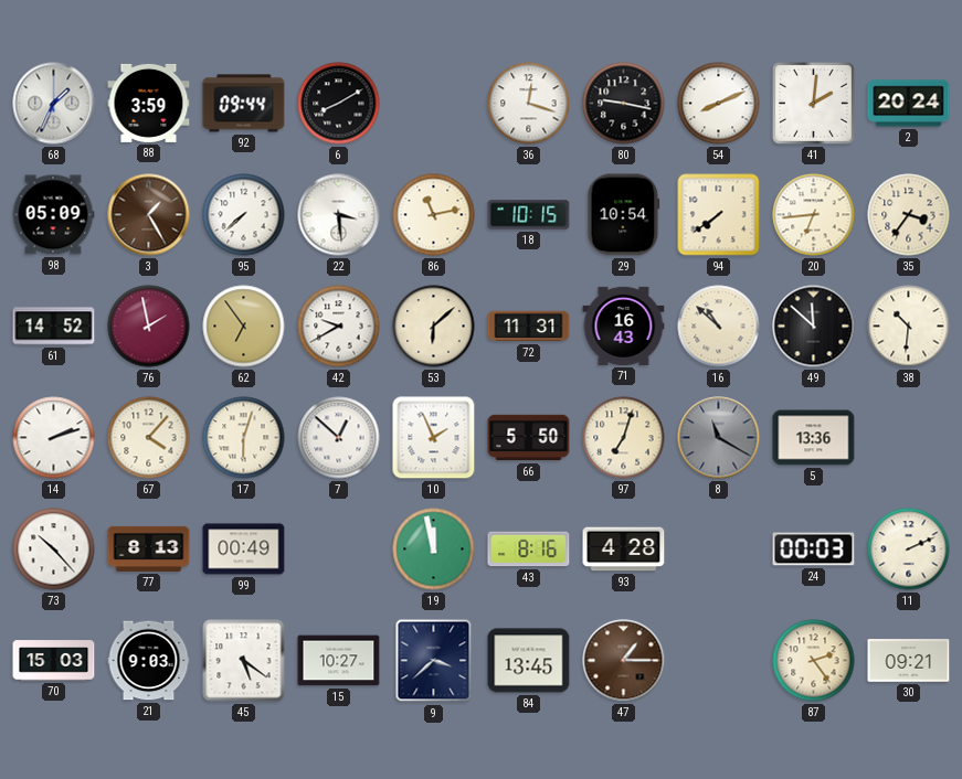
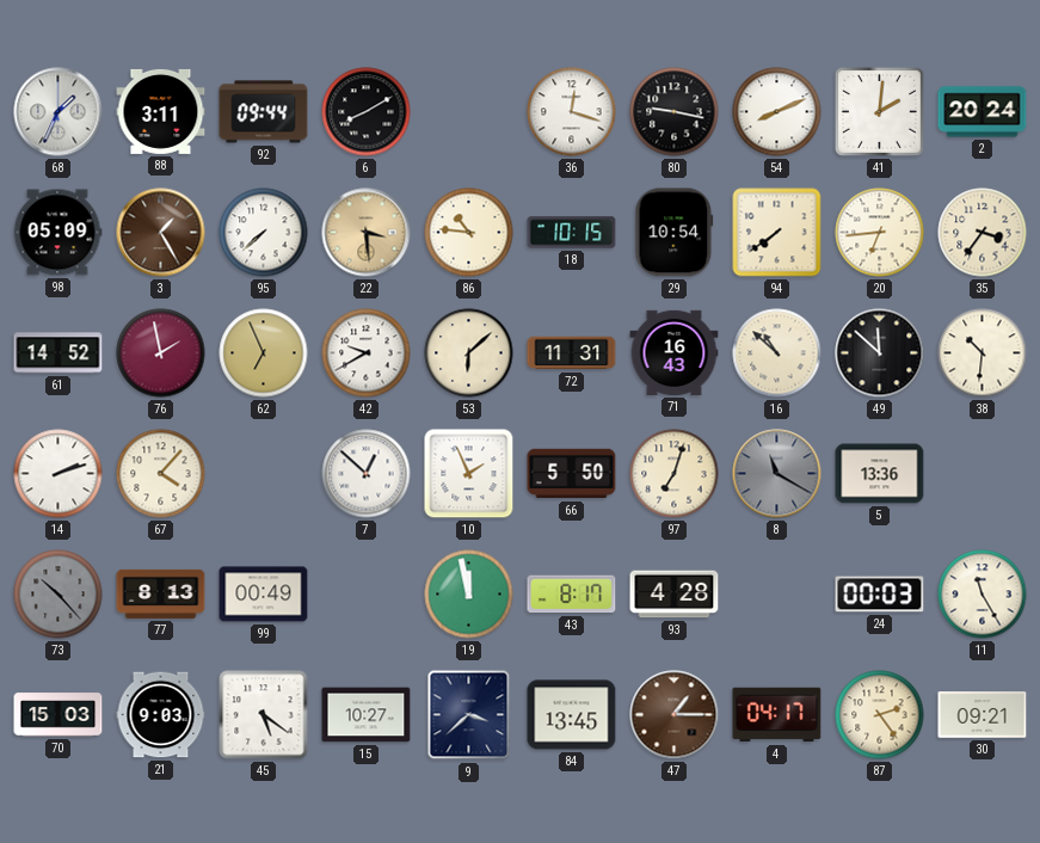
88: 3:59 -> 3:11 (161, 111)
22 dial: white -> champagne (367, 233)
86: 11:13 -> 10:46 (469, 233)
62: 6:54 -> 6:56 (264, 353)
17: 6:03 -> none (244, 438)
73 dial: white -> grey (59, 595)
43: 8:16 -> 8:17 (572, 595)
11: 2:11 -> 11:25 (983, 595)
4: none -> 04:17 (777, 715)
